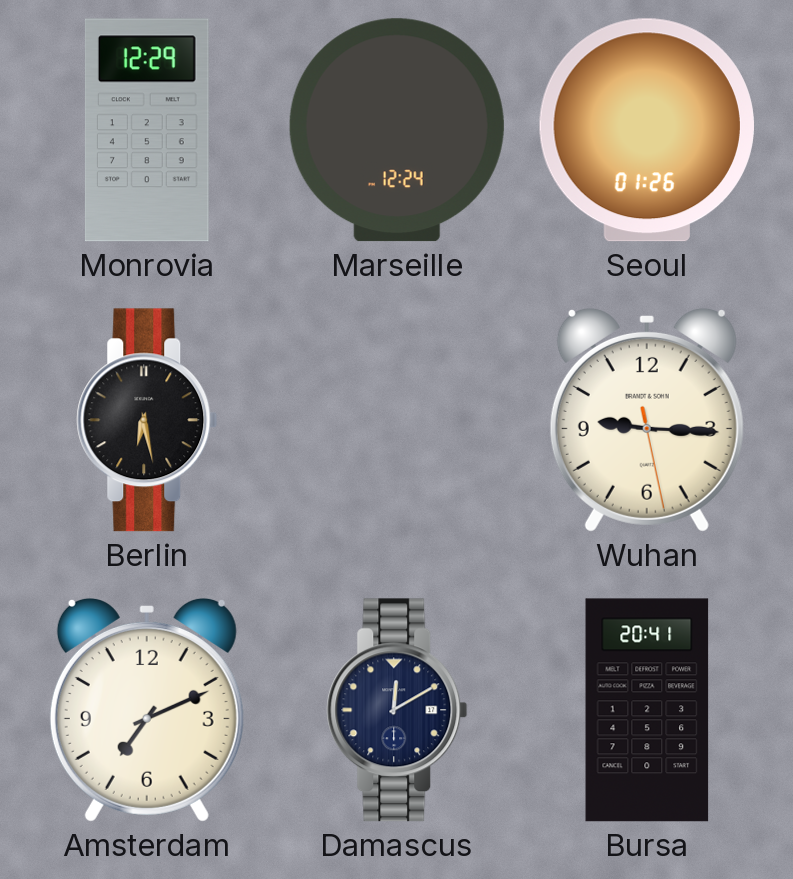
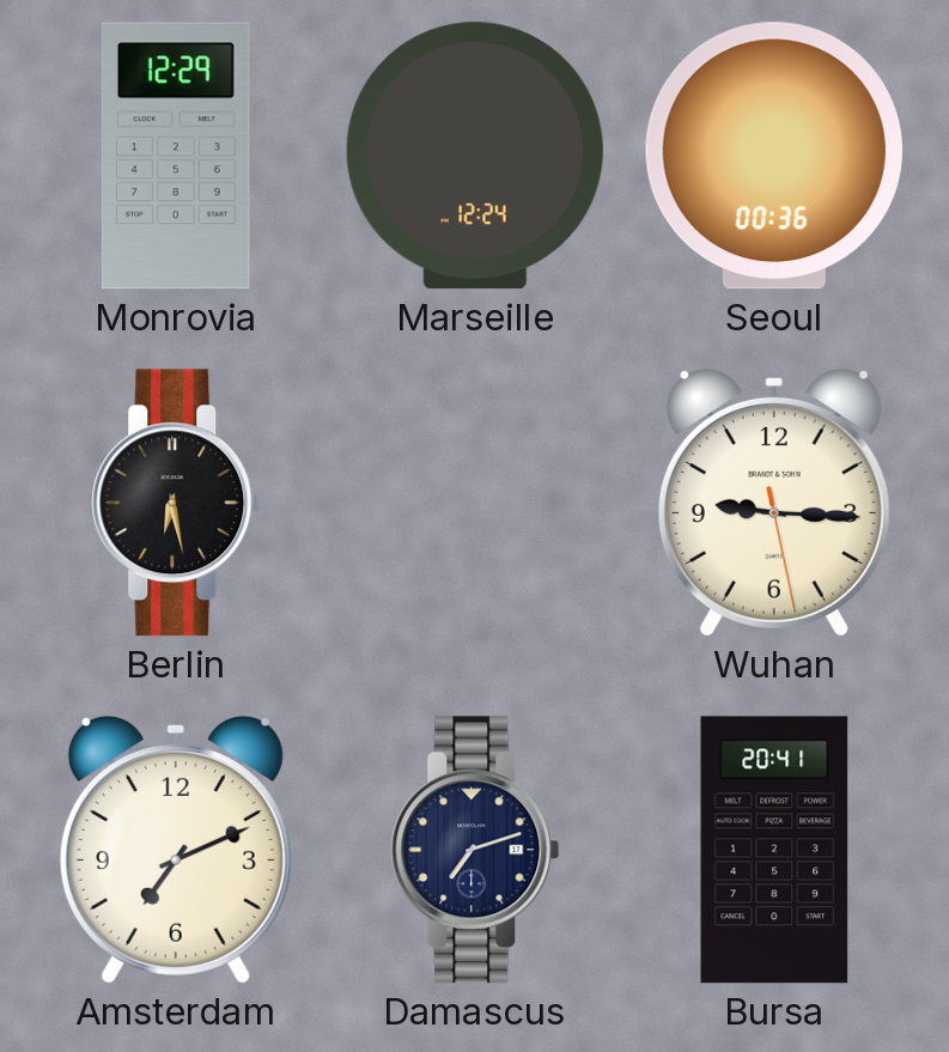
Seoul: 01:26 -> 00:36 (774, 156)
Damascus: 12:10 -> 7:12 (475, 850)
